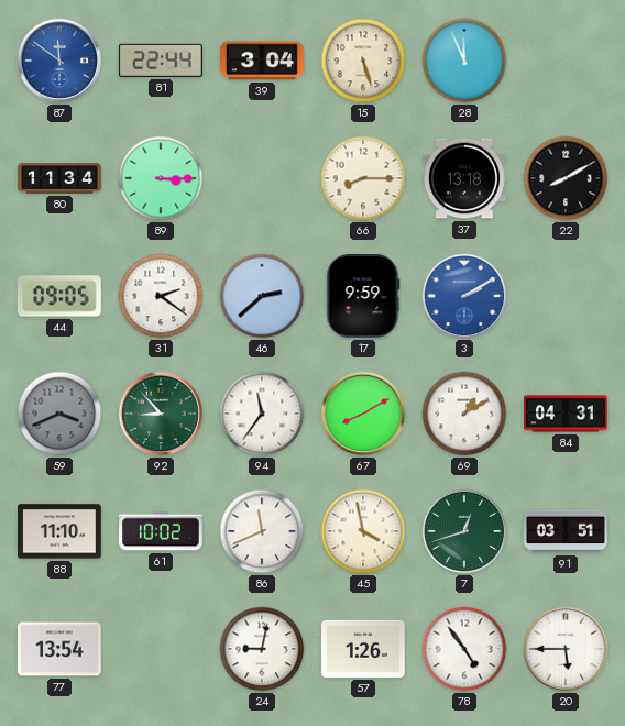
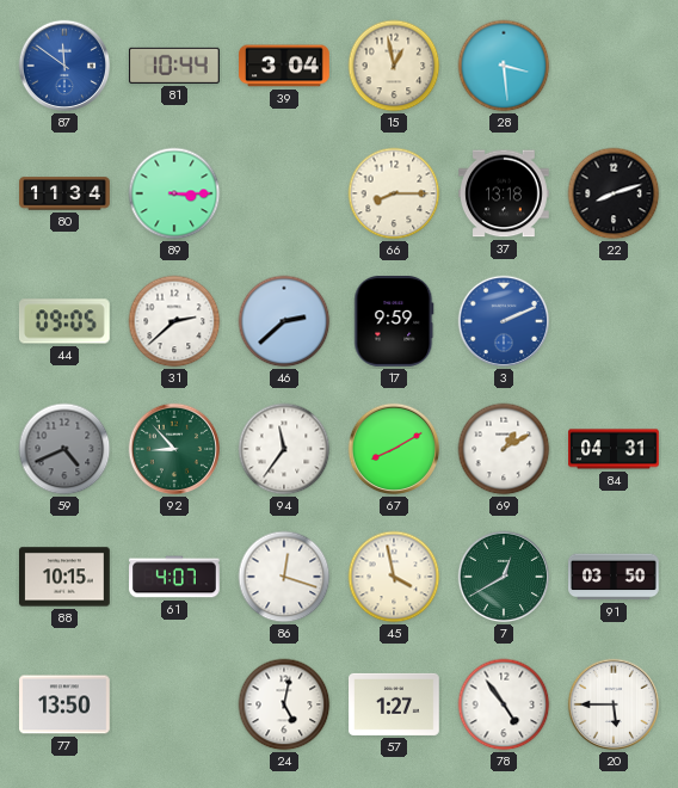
81: 22:44 -> 10:44 (174, 66)
15: 5:27 -> 12:58 (394, 66)
28: 11:56 -> 3:29 (504, 66)
22: 8:10 -> 8:12 (614, 193)
31: 2:21 -> 2:38 (174, 321)
3: 2:10 -> 2:11 (504, 321)
59: 3:41 -> 4:41 (64, 449)
88: 11:10 -> 10:15 (66, 577)
61: 10:02 -> 4:07 (174, 577)
86: 11:41 -> 12:18 (284, 577)
7: 12:42 -> 12:40 (504, 577)
91: 03:51 -> 03:50 (615, 577)
77: 13:54 -> 13:50 (64, 704)
24: 9:02 -> 5:02 (284, 704)
57: 1:26 -> 1:27 (394, 704)
